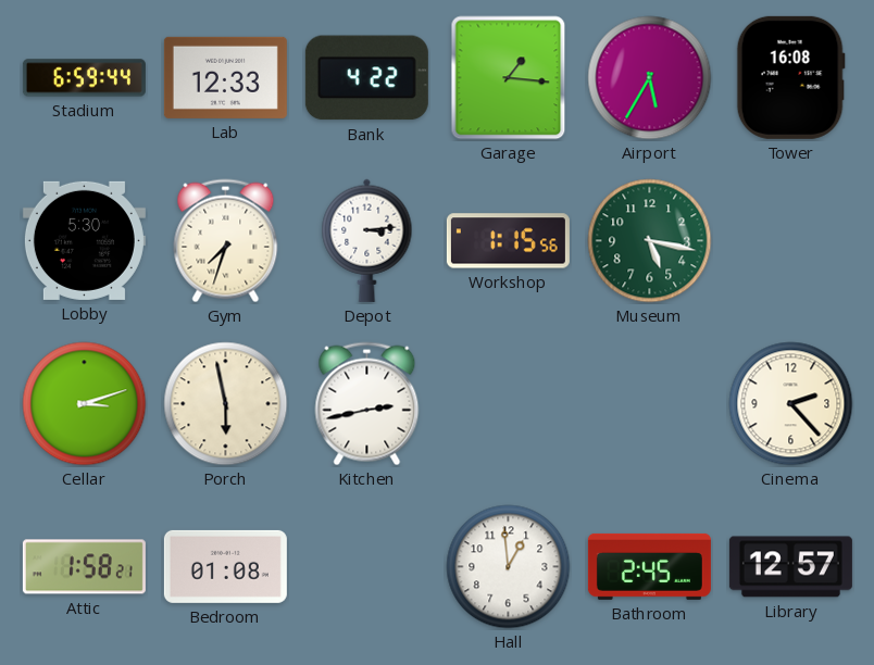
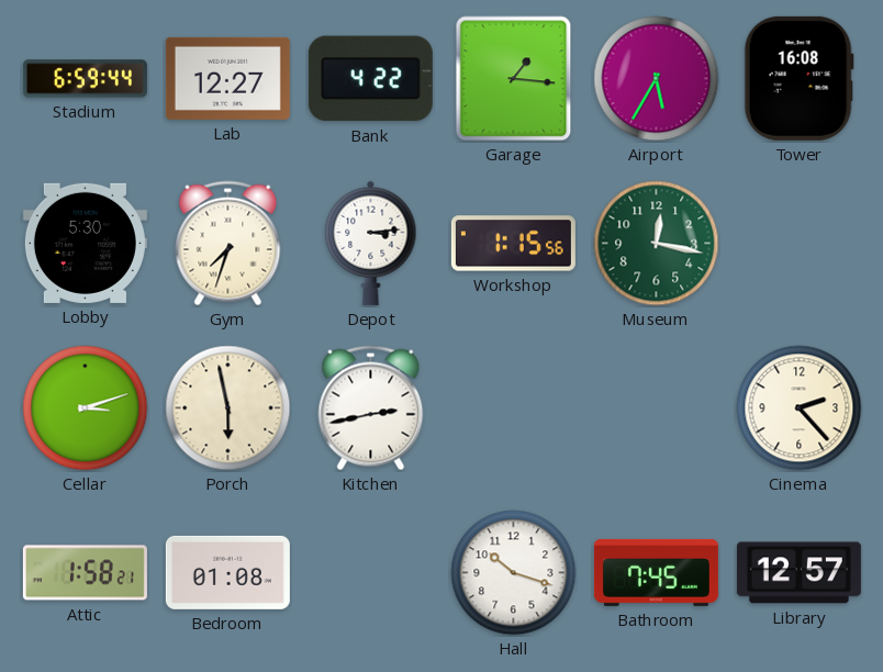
Lab: 12:33 -> 12:27 (227, 78)
Museum: 5:17 -> 12:17 (657, 244)
Hall: 12:59 -> 10:18 (514, 573)
Bathroom: 2:45 -> 7:45 (656, 572)
